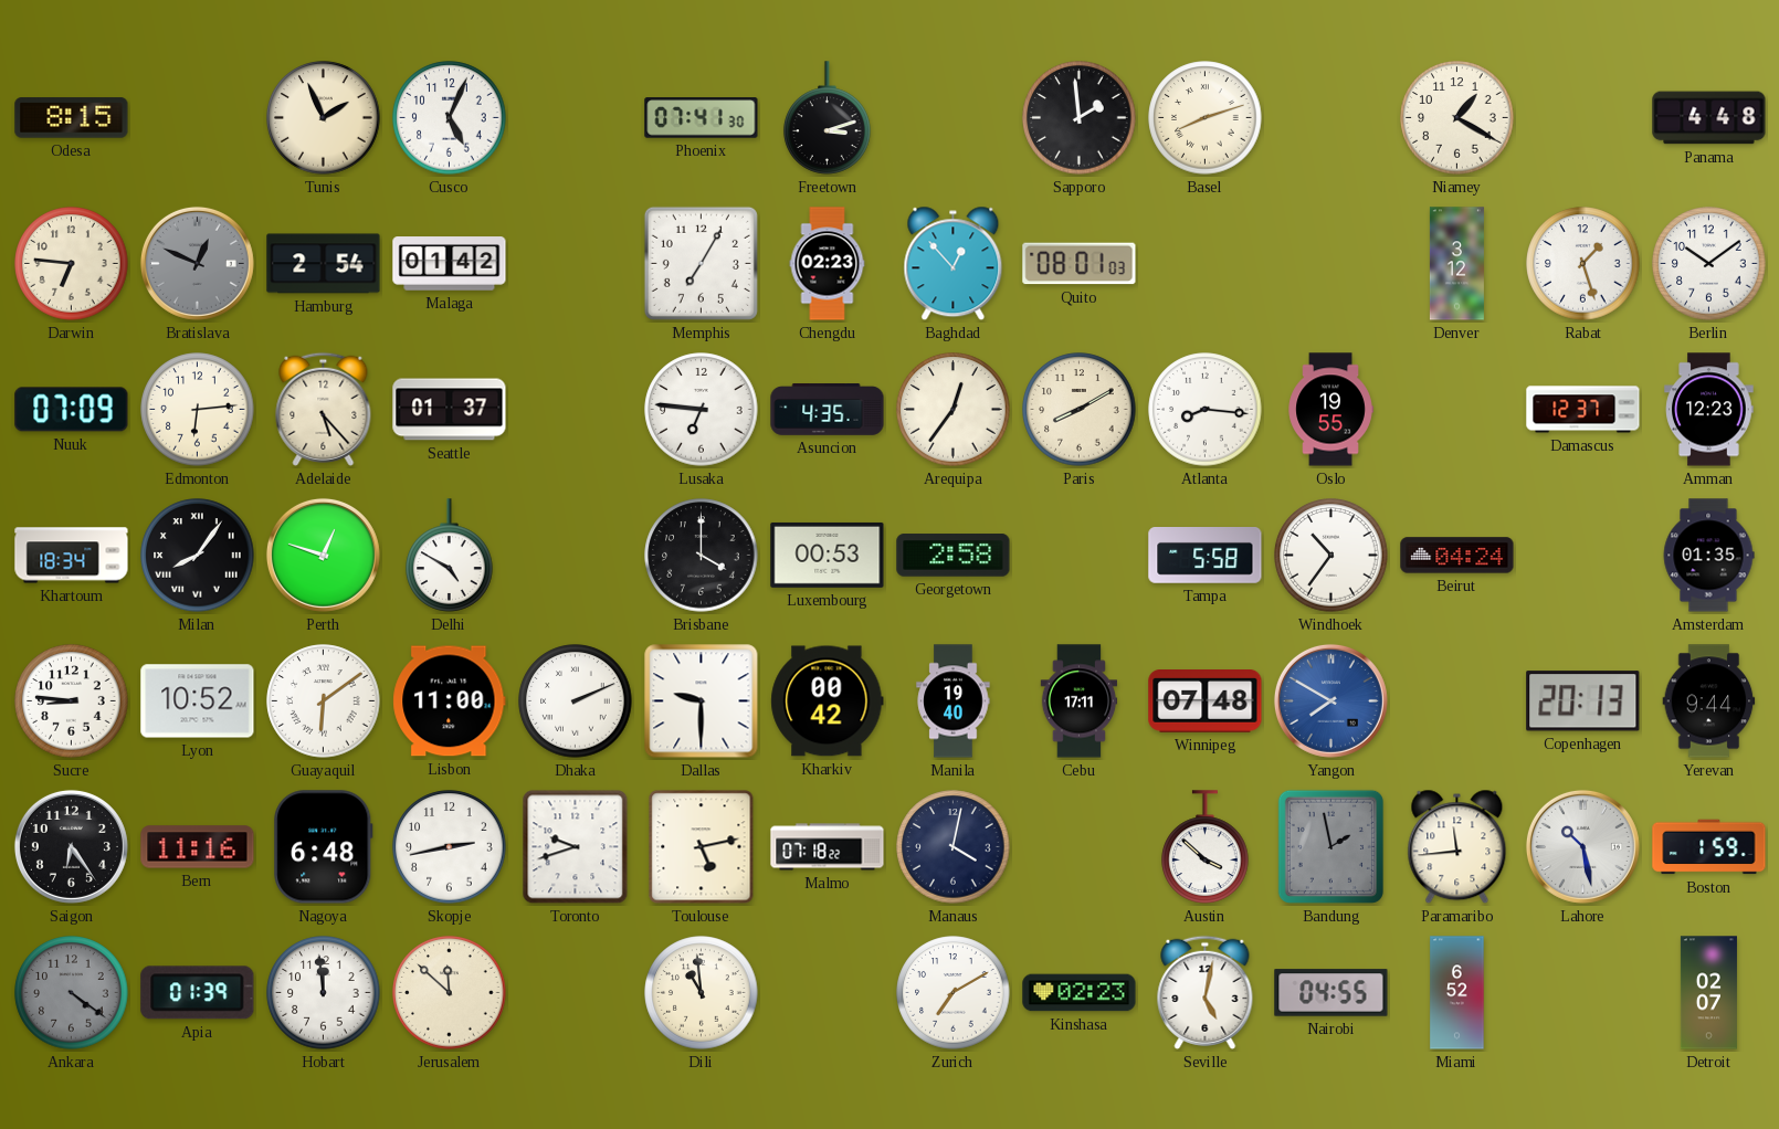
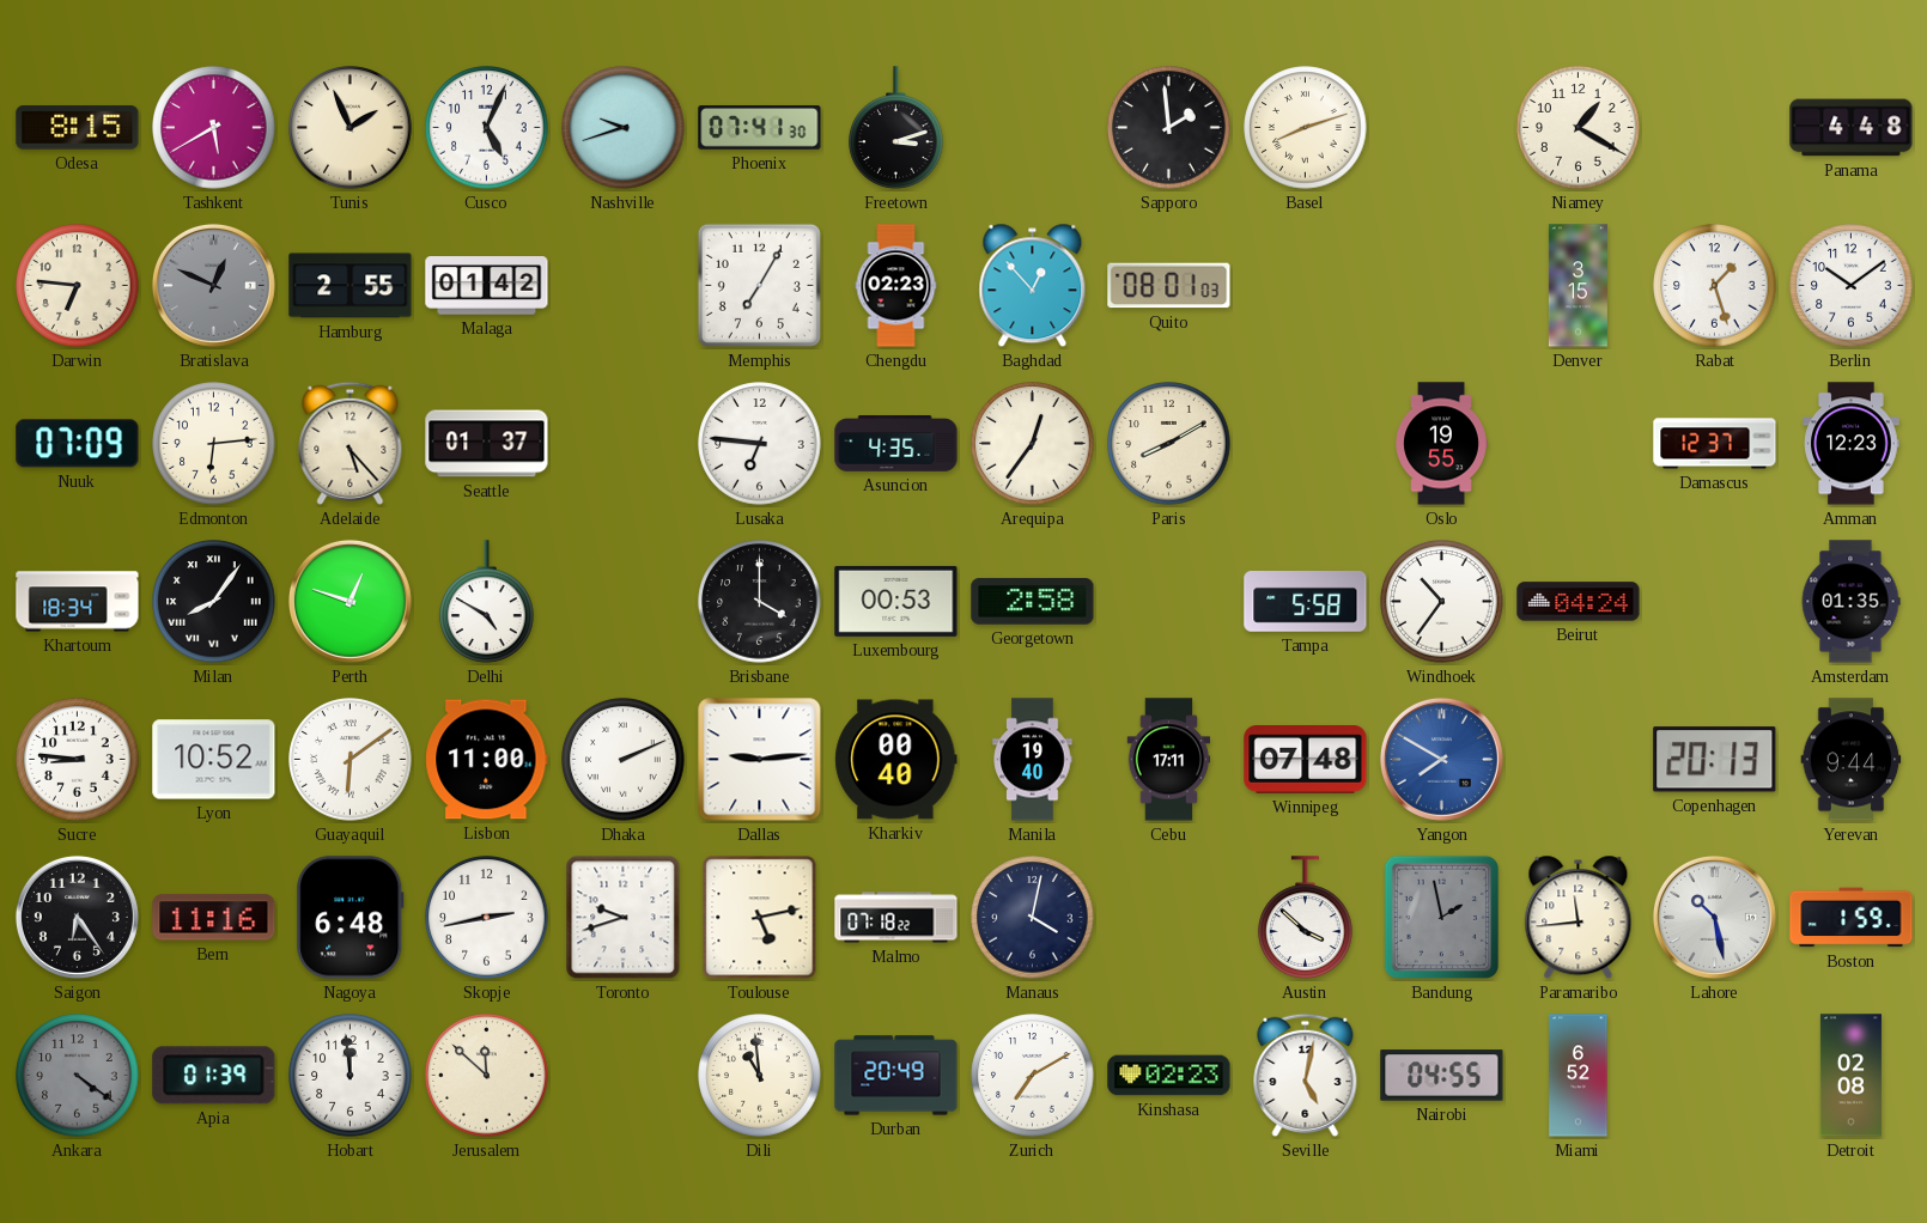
Tashkent: none -> 5:40 (214, 128)
Nashville: none -> 9:42 (624, 128)
Hamburg: 2:54 -> 2:55 (351, 286)
Denver: 3:12 -> 3:15 (1578, 286)
Atlanta: 8:16 -> none (1206, 410)
Dallas: 9:30 -> 9:14 (760, 760)
Kharkiv: 00:42 -> 00:40 (896, 760)
Durban: none -> 20:49 (896, 1076)
Detroit: 02:07 -> 02:08 (1850, 1076)
